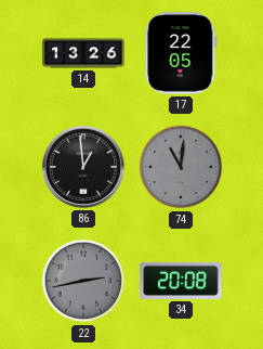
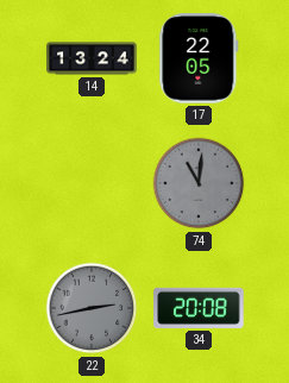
14: 13:26 -> 13:24 (92, 58)
86: 12:59 -> none (83, 167)
